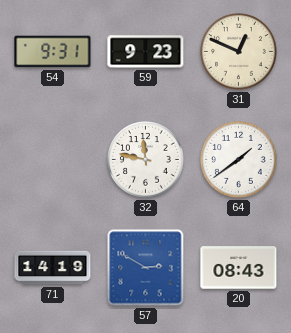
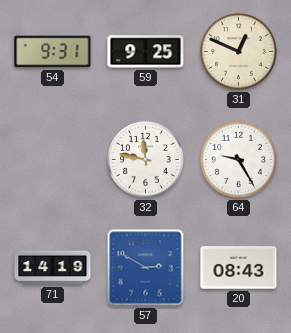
59: 9:23 -> 9:25 (146, 52)
64: 1:39 -> 9:25 (239, 160)
